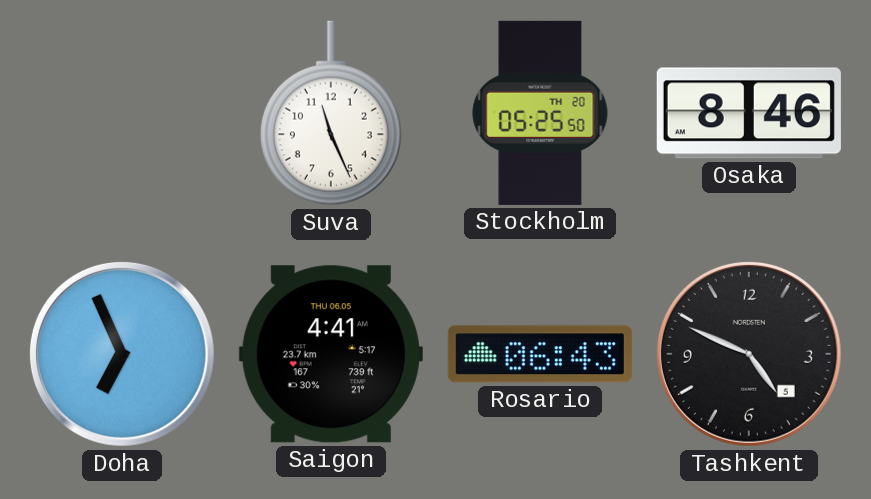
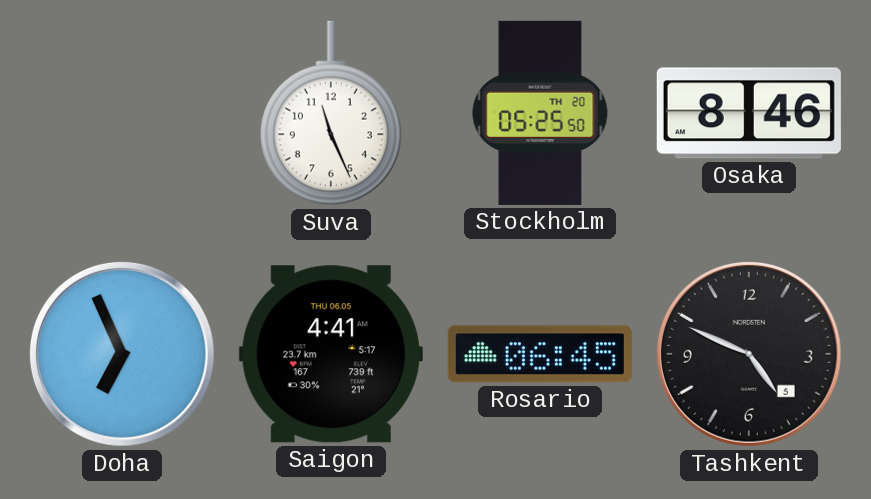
Rosario: 06:43 -> 06:45 (540, 354)
